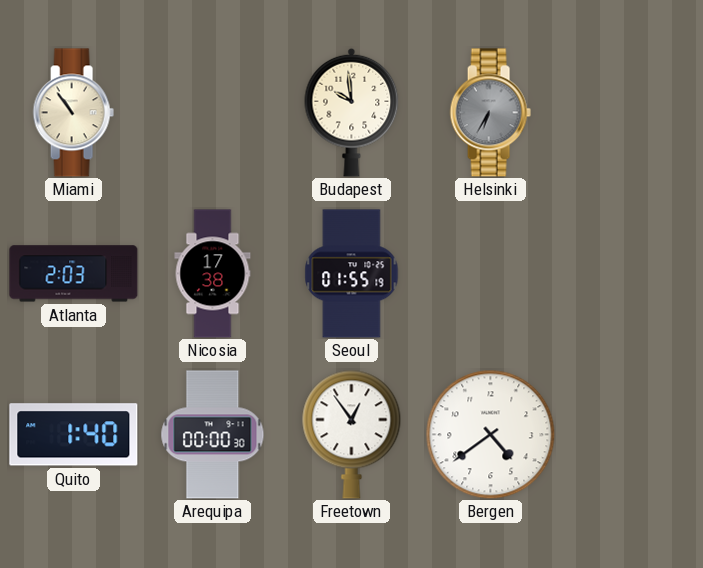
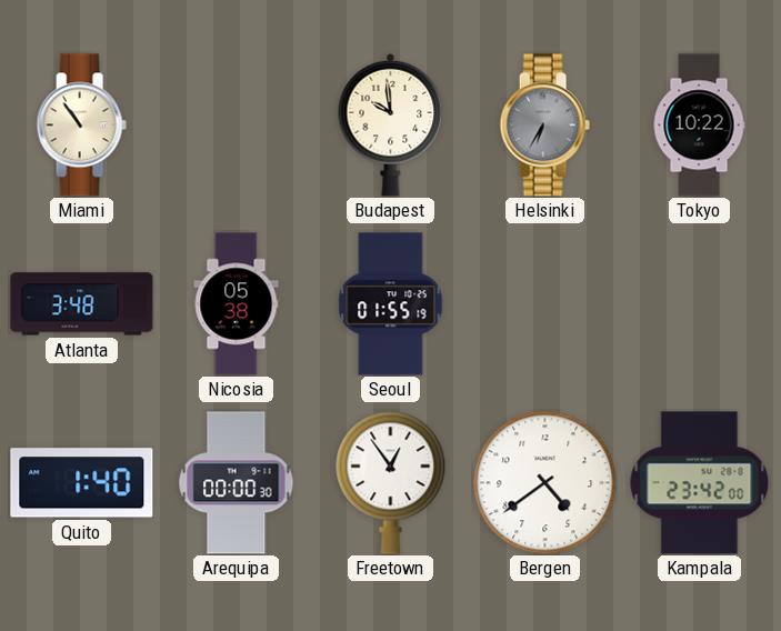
Tokyo: none -> 10:22 (699, 126)
Atlanta: 2:03 -> 3:48 (82, 304)
Nicosia: 17:38 -> 05:38 (237, 304)
Kampala: none -> 23:42 (700, 483)
